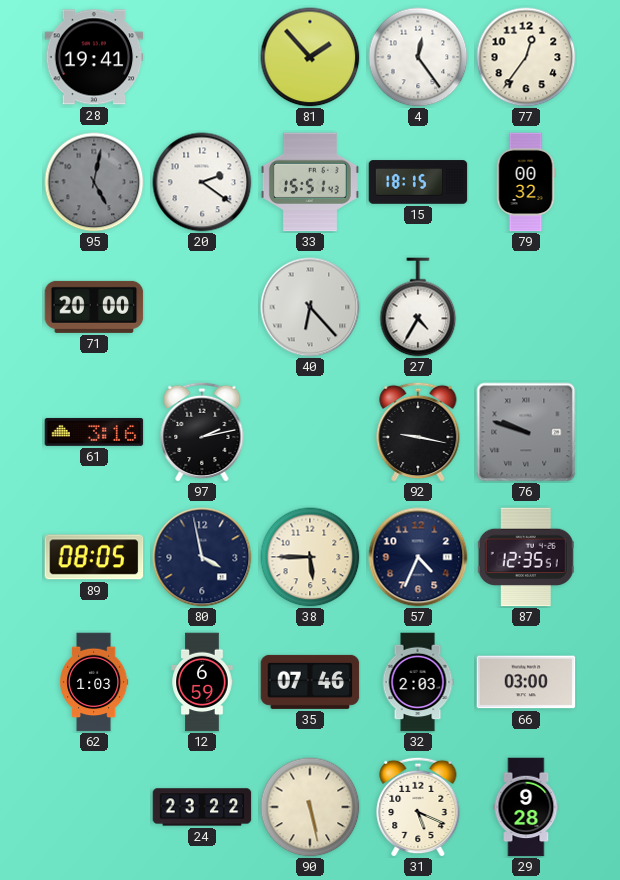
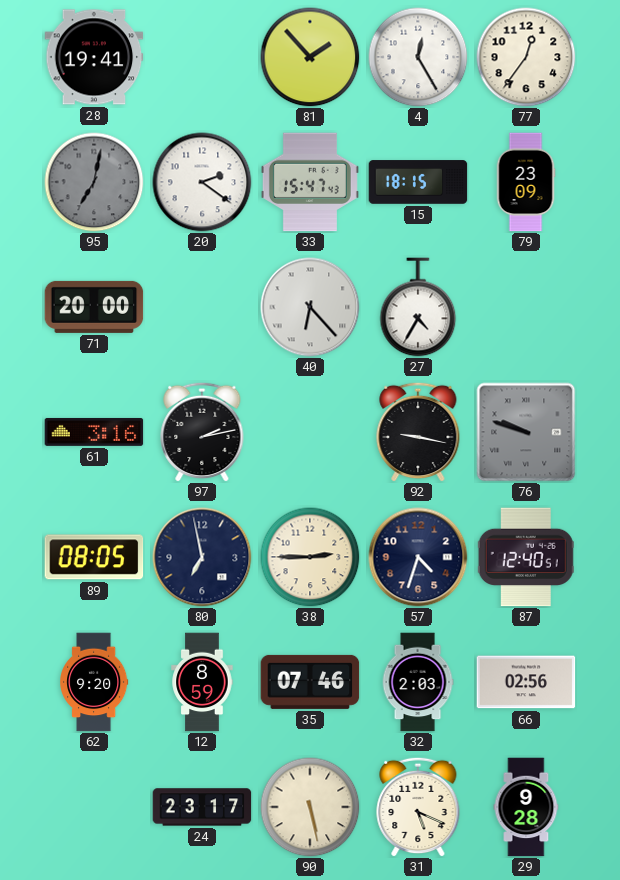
4: 12:24 -> 12:25 (418, 57)
95: 5:02 -> 7:02 (94, 182)
33: 15:51 -> 15:47 (310, 182)
79: 00:32 -> 23:09 (526, 182)
80: 3:58 -> 6:58 (202, 557)
38: 5:45 -> 2:45 (310, 557)
57: 4:34 -> 4:33 (418, 557)
87: 12:35 -> 12:40 (526, 557)
62: 1:03 -> 9:20 (95, 682)
12: 6:59 -> 8:59 (202, 682)
66: 03:00 -> 02:56 (526, 682)
24: 23:22 -> 23:17 (202, 807)
